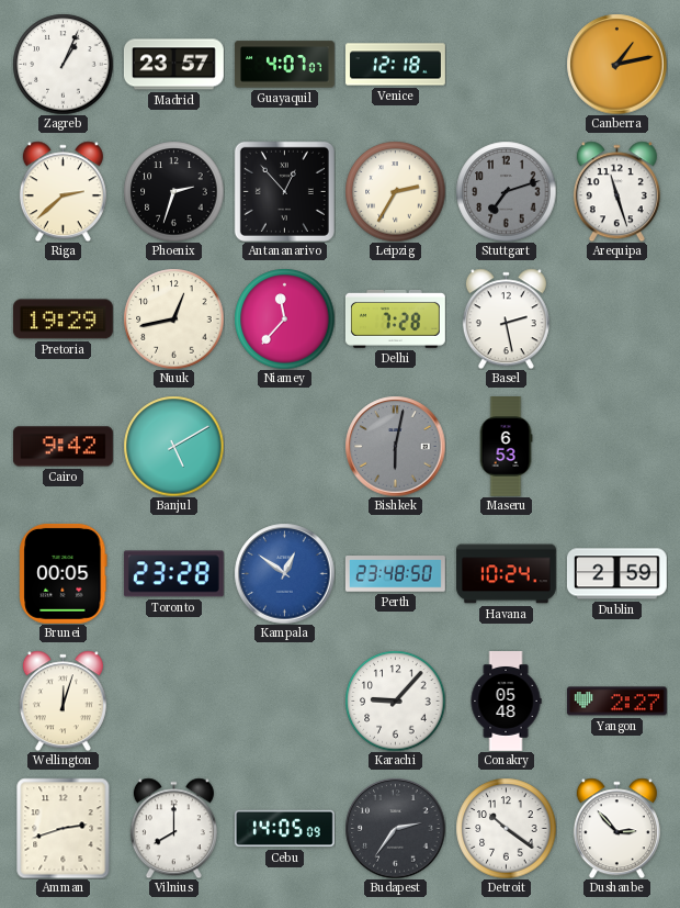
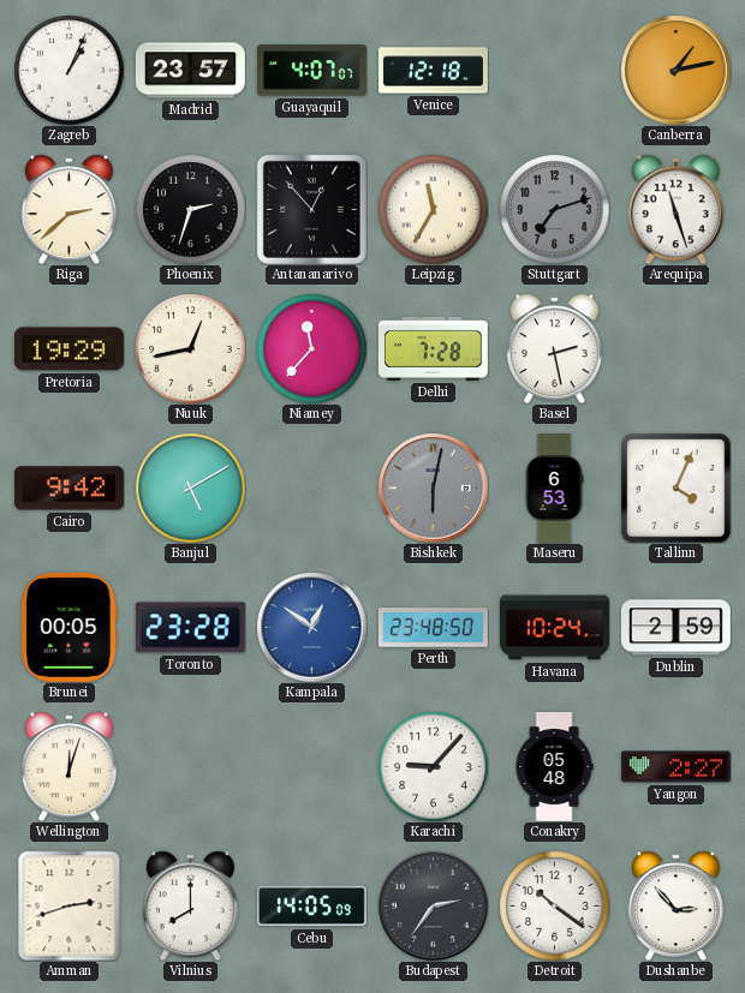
Leipzig: 2:35 -> 11:35 (433, 209)
Tallinn: none -> 4:04 (675, 487)
